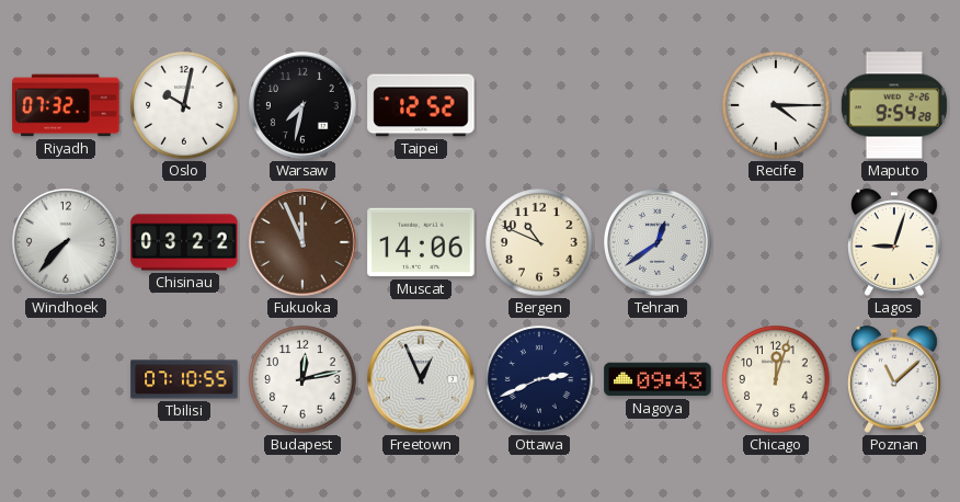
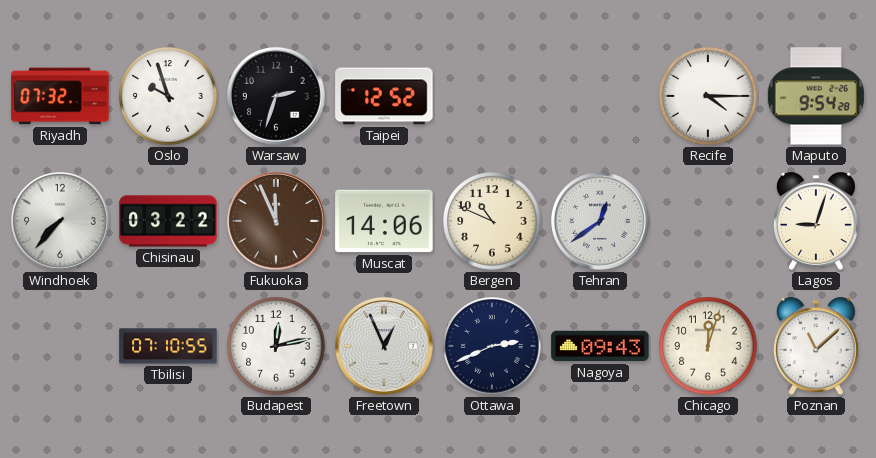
Oslo: 10:02 -> 9:57 (168, 96)
Warsaw: 7:32 -> 2:33 (277, 97)
